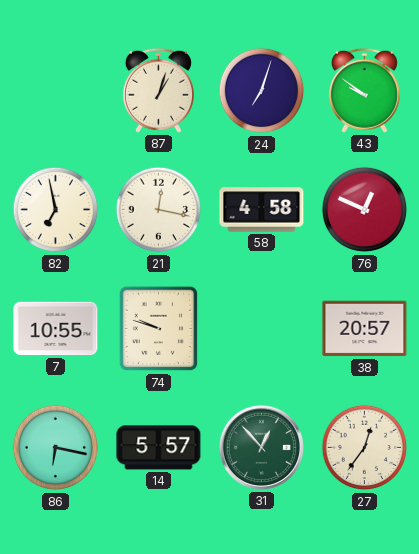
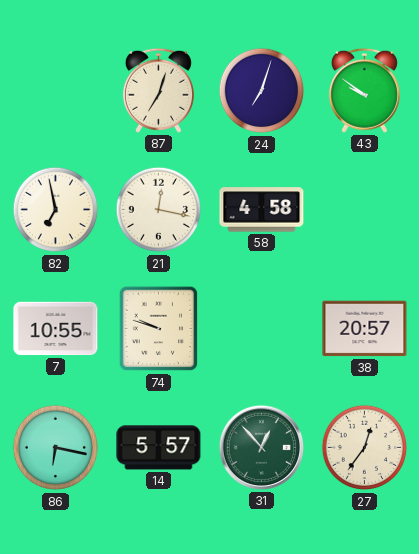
87: 1:03 -> 7:03 (158, 90)
76: 12:49 -> none (365, 210)
